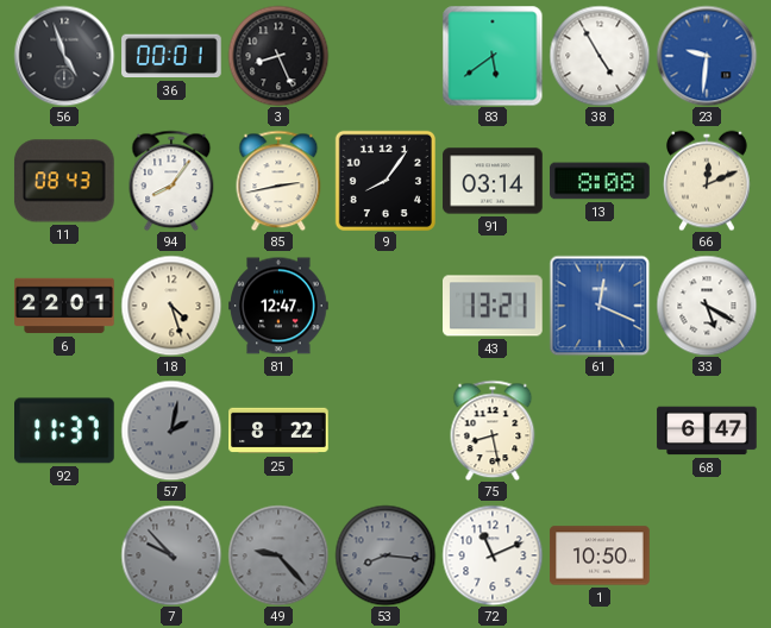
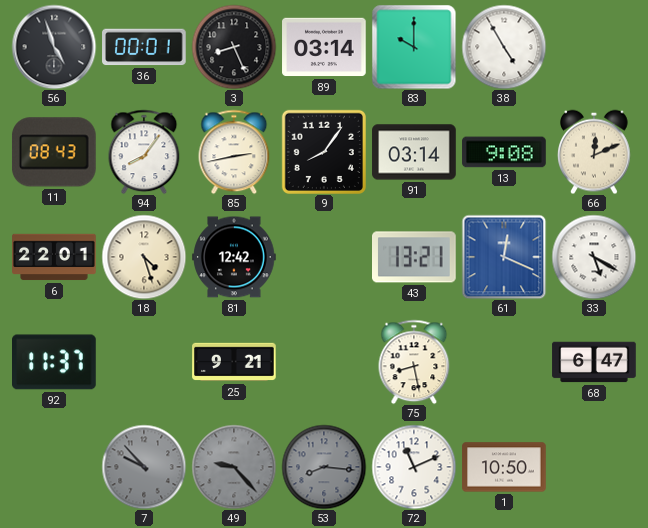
89: none -> 03:14 (324, 47)
83: 5:39 -> 10:00 (414, 47)
23: 9:31 -> none (707, 56)
13: 8:08 -> 9:08 (504, 152)
81: 12:47 -> 12:42 (234, 257)
57: 2:02 -> none (171, 431)
25: 8:22 -> 9:21 (234, 362)
